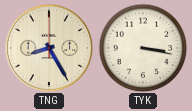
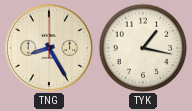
TYK: 3:17 -> 1:17 (143, 48)
